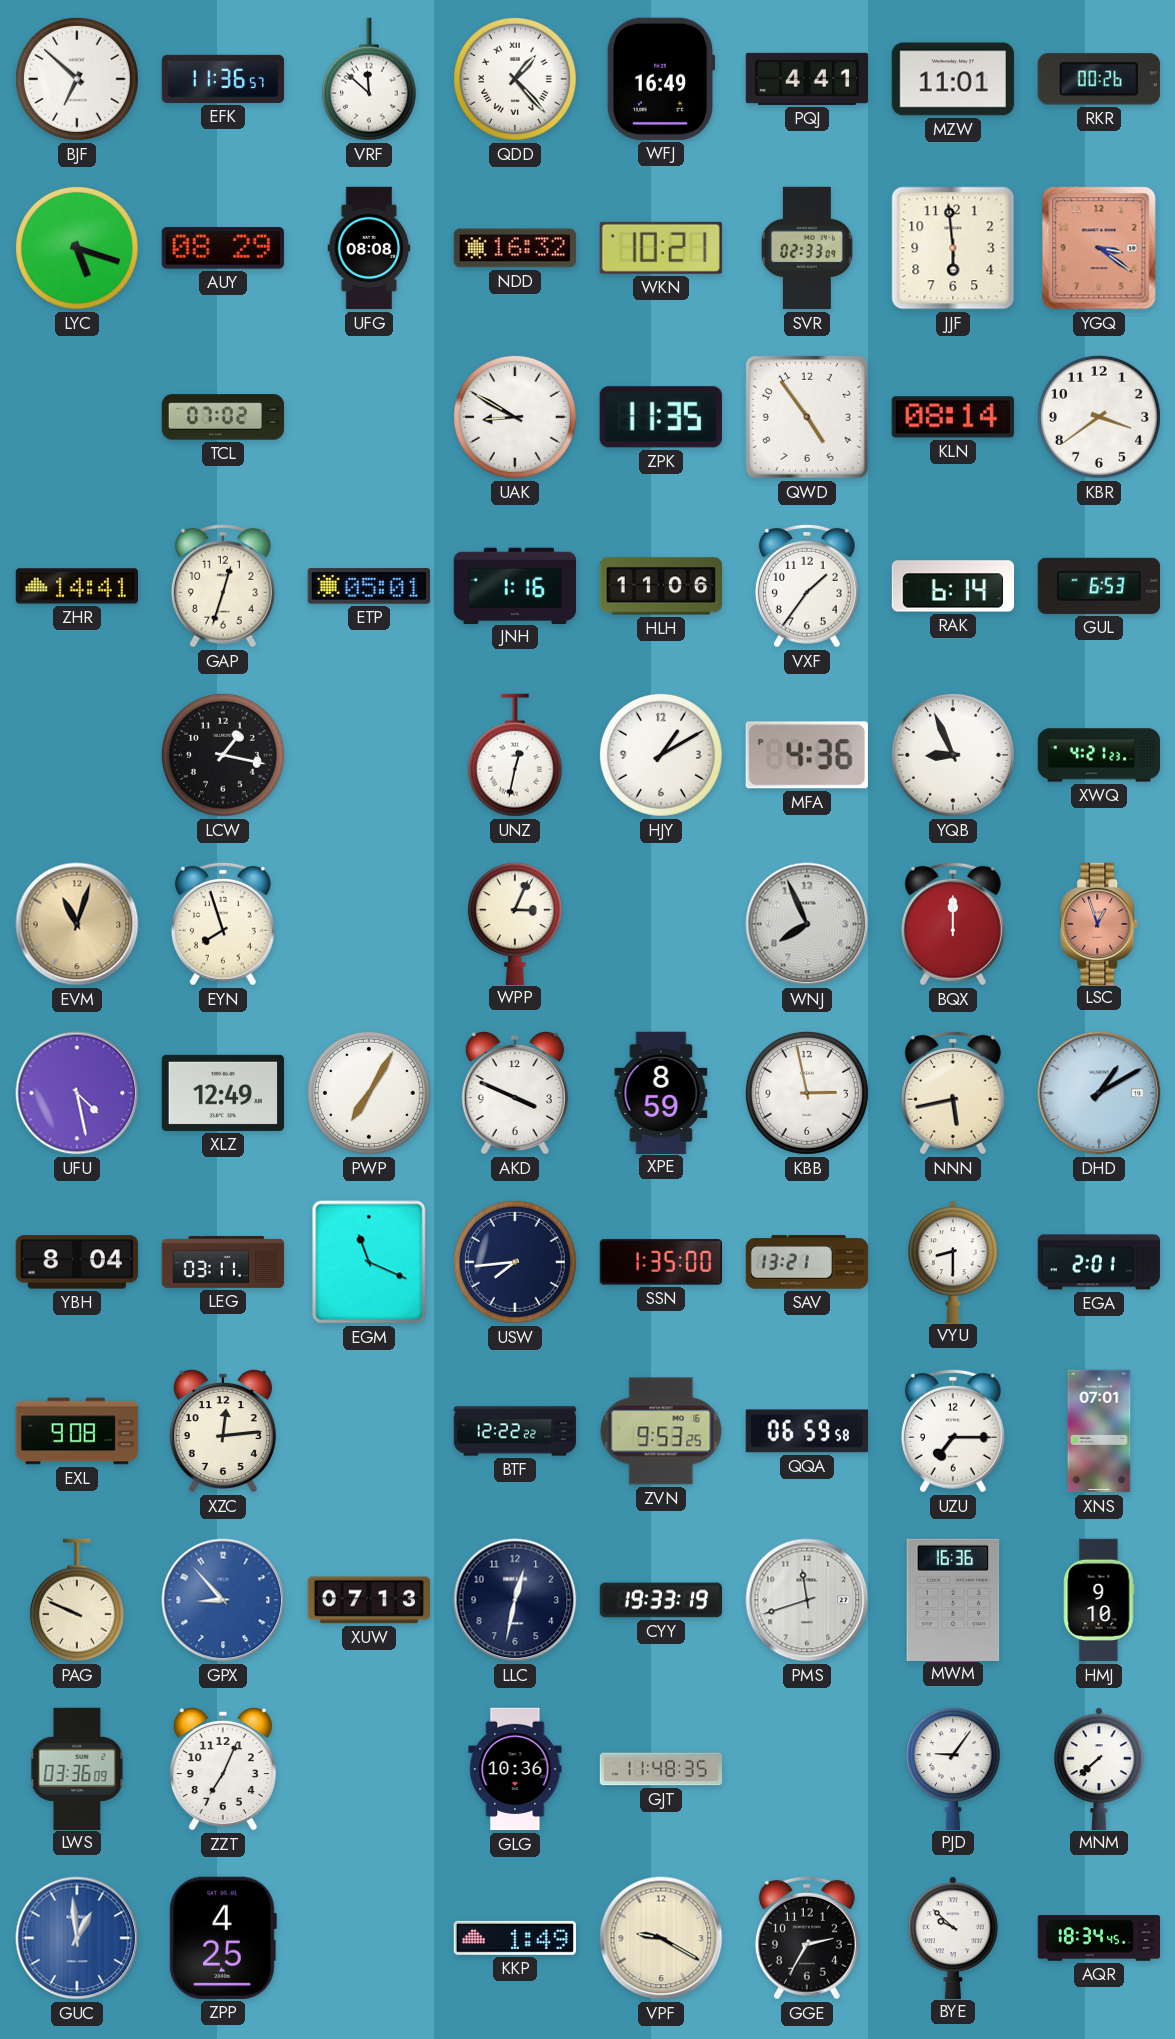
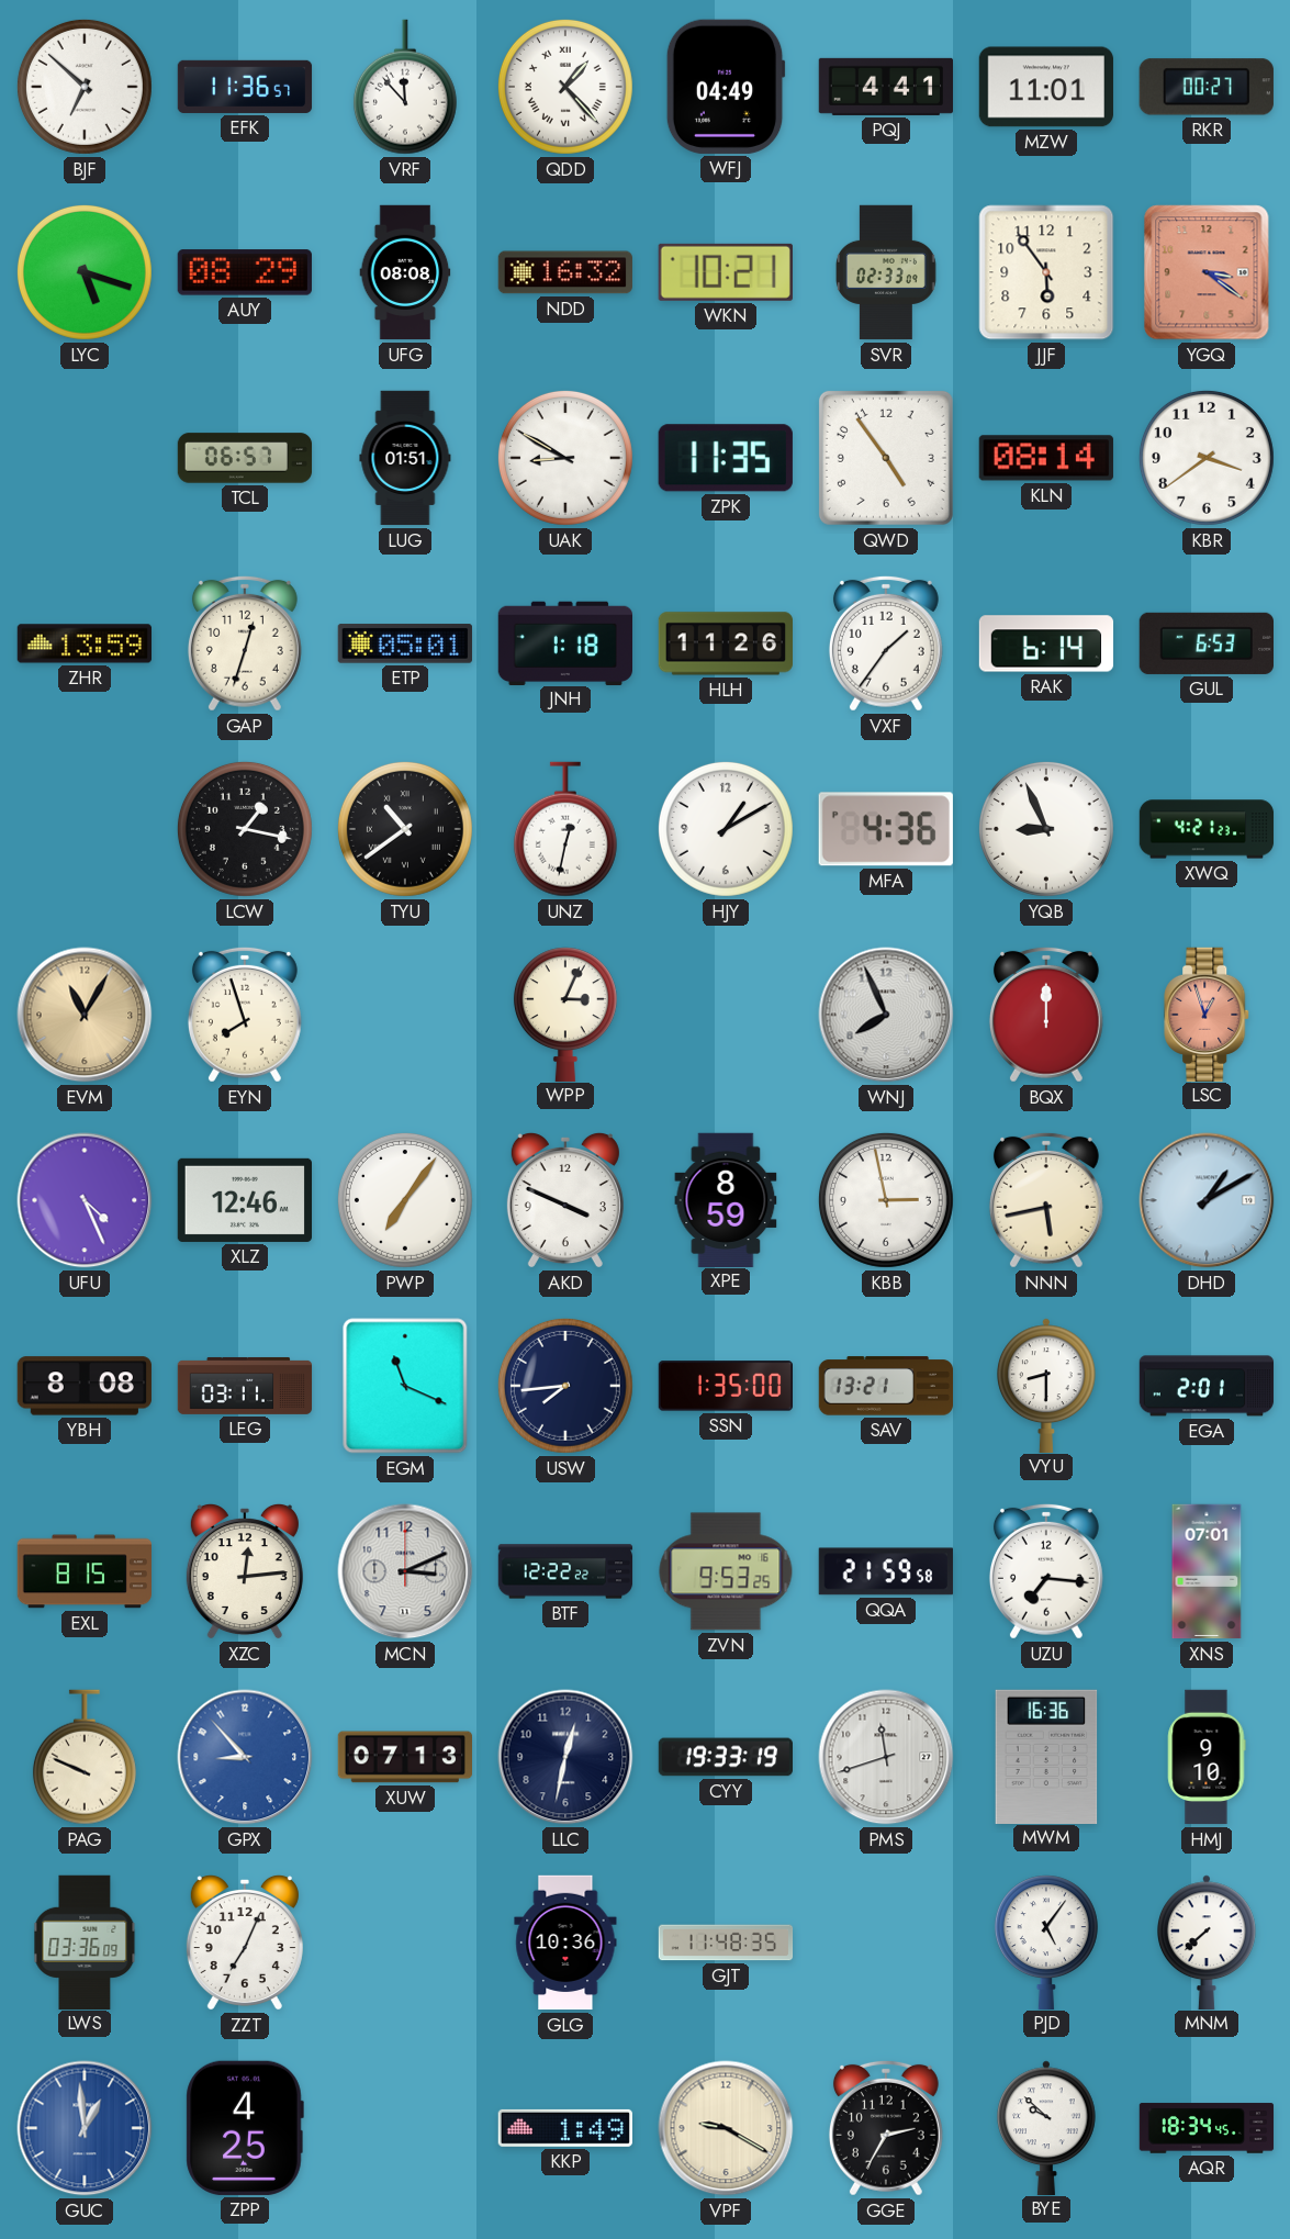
VRF: 11:52 -> 11:53 (405, 87)
WFJ: 16:49 -> 04:49 (726, 87)
RKR: 00:26 -> 00:27 (1207, 87)
JJF: 5:59 -> 5:54 (1046, 272)
TCL: 07:02 -> 06:57 (245, 458)
LUG: none -> 01:51 (405, 458)
ZHR: 14:41 -> 13:59 (83, 643)
JNH: 1:16 -> 1:18 (564, 642)
HLH: 11:06 -> 11:26 (725, 643)
TYU: none -> 10:39 (405, 829)
EVM: 11:03 -> 11:05 (85, 1015)
UFU: 4:28 -> 4:26 (85, 1200)
XLZ: 12:49 -> 12:46 (244, 1200)
PWP: 7:05 -> 7:06 (405, 1200)
YBH: 8:04 -> 8:08 (85, 1386)
EXL: 9:08 -> 8:15 (83, 1571)
MCN: none -> 3:11 (405, 1571)
QQA: 06:59 -> 21:59 (886, 1571)
UZU: 7:15 -> 7:16 (1046, 1571)
PJD: 9:06 -> 5:06 (1046, 1941)
